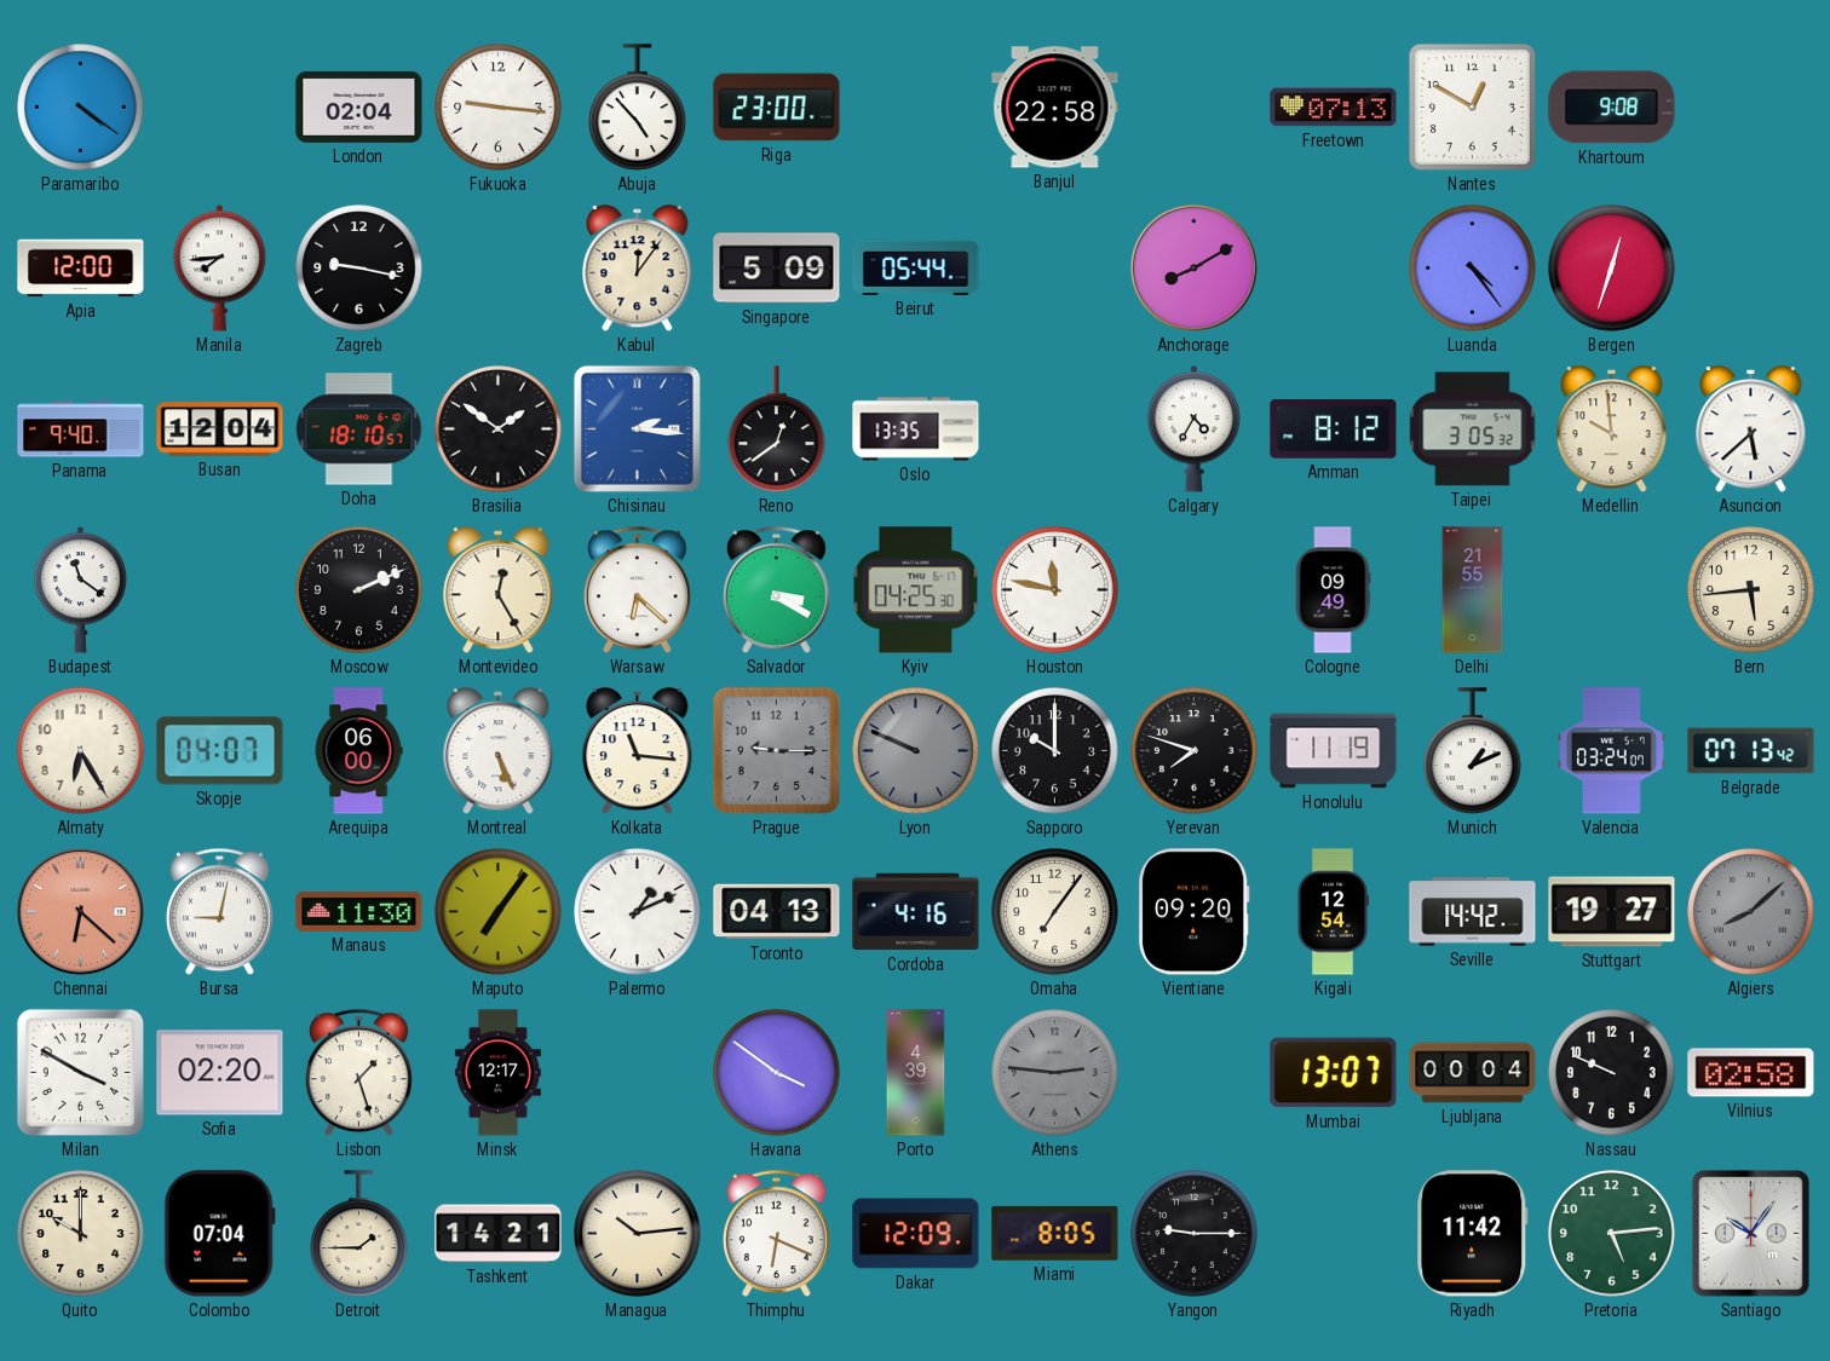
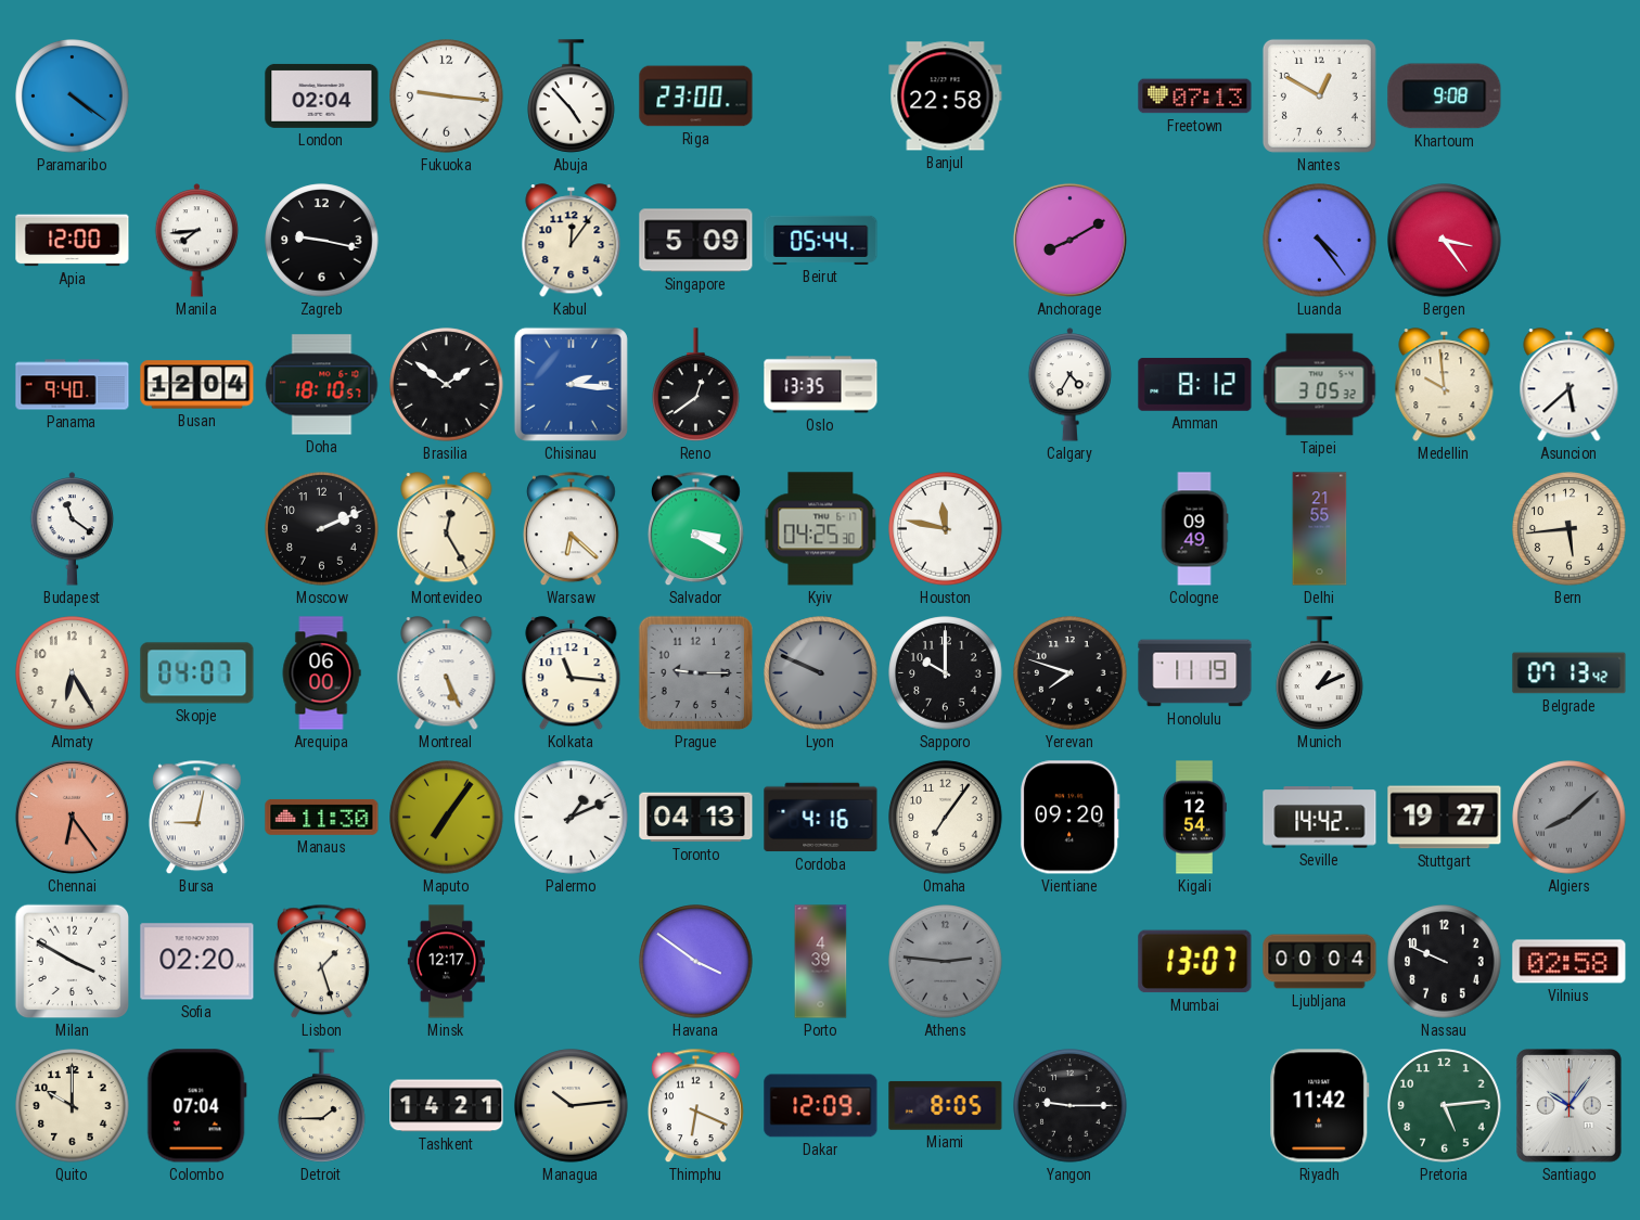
Bergen: 12:33 -> 3:24 (1445, 241)
Valencia: 03:24 -> none (1611, 751)
Chennai: 6:22 -> 6:24 (72, 817)
